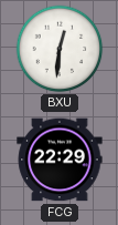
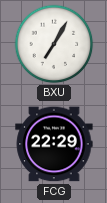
BXU: 12:31 -> 7:05 (54, 44)
